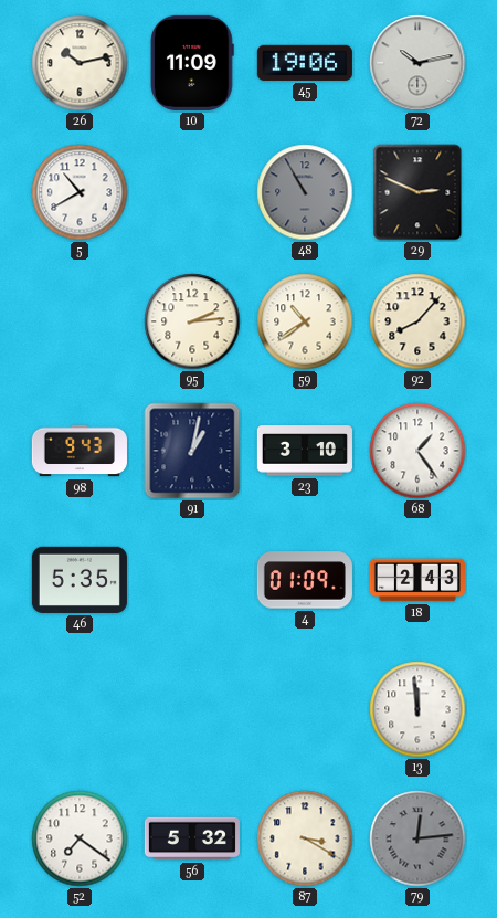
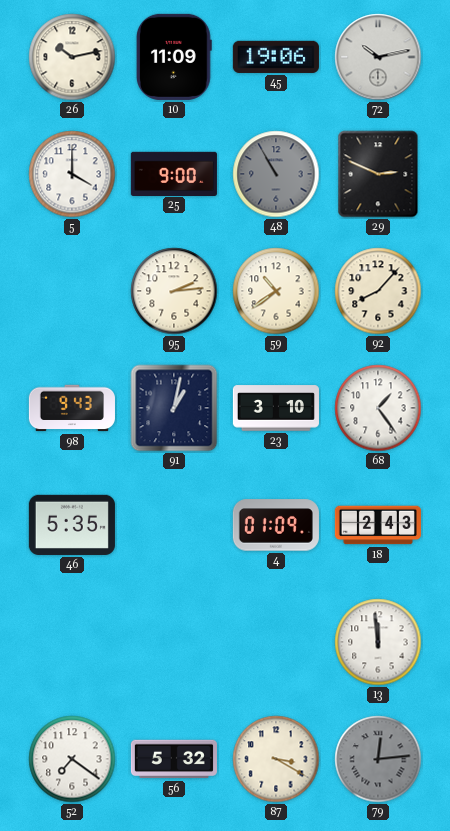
5: 10:40 -> 4:00 (72, 174)
25: none -> 9:00 (174, 173)
